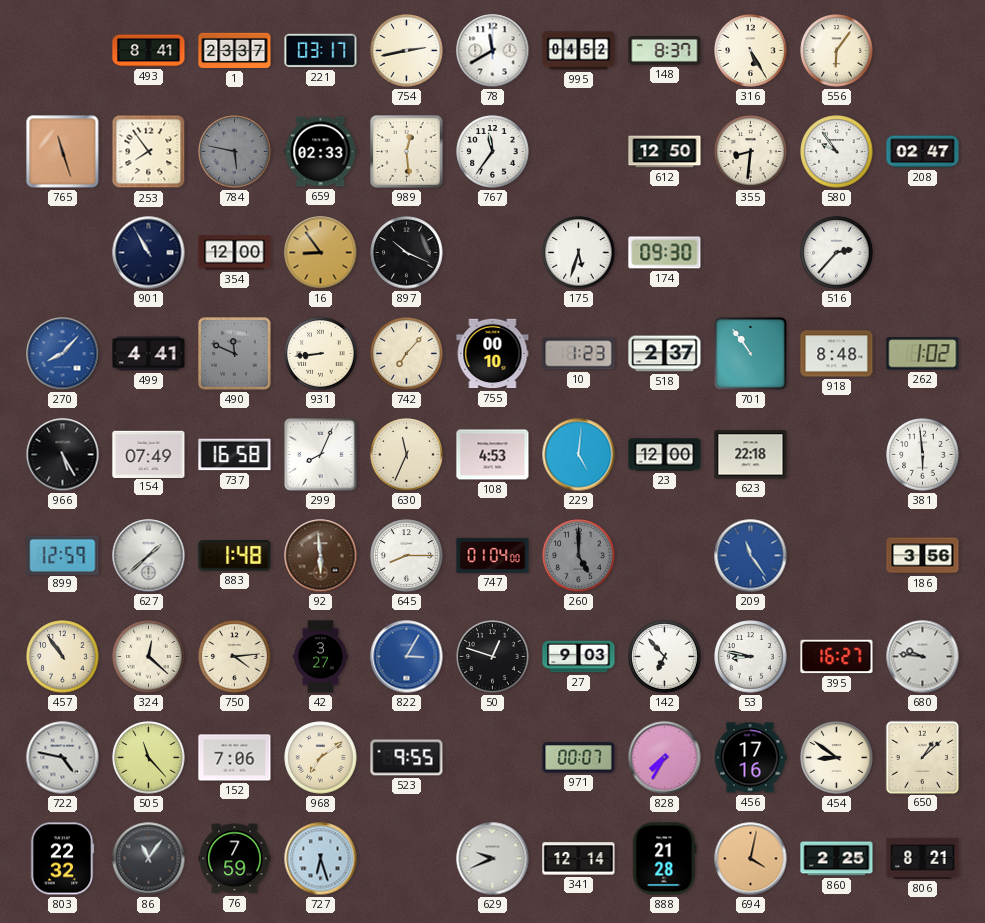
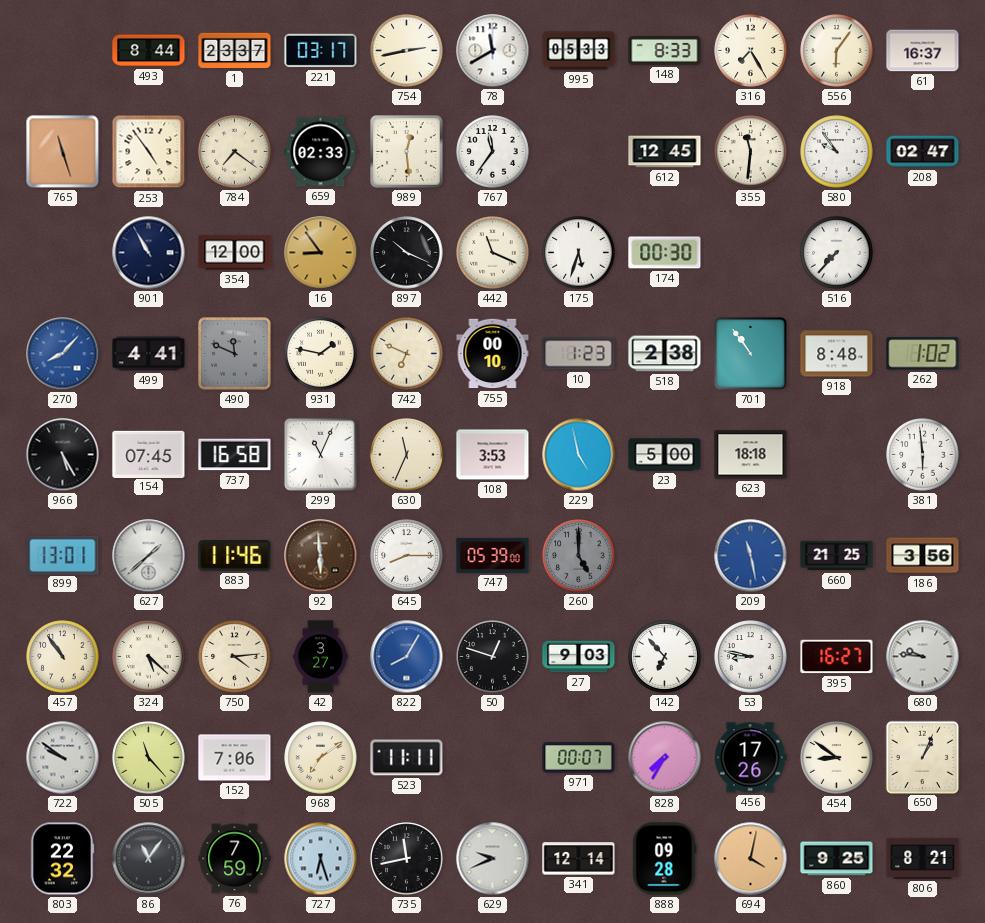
493: 8:41 -> 8:44 (149, 51)
995: 04:52 -> 05:33 (579, 51)
148: 8:37 -> 8:33 (665, 51)
316: 5:25 -> 7:25 (751, 51)
61: none -> 16:37 (923, 51)
253: 7:54 -> 4:54 (149, 152)
784: 5:47 -> 7:21 (235, 152)
784 dial: grey -> cream (235, 152)
612: 12:50 -> 12:45 (665, 152)
355: 8:31 -> 11:31 (751, 152)
442: none -> 11:19 (493, 253)
174: 09:30 -> 00:30 (665, 253)
516: 2:37 -> 7:37 (837, 253)
931: 8:44 -> 1:47 (321, 354)
742: 7:07 -> 6:49 (407, 354)
518: 2:37 -> 2:38 (665, 354)
154: 07:49 -> 07:45 (149, 454)
299: 8:04 -> 11:04 (320, 454)
108: 4:53 -> 3:53 (493, 455)
229: 5:01 -> 4:58 (579, 455)
23: 12:00 -> 5:00 (665, 455)
623: 22:18 -> 18:18 (751, 455)
899: 12:59 -> 13:01 (63, 555)
883: 1:48 -> 11:46 (235, 556)
747: 01:04 -> 05:39 (493, 555)
209: 11:24 -> 11:28 (751, 556)
660: none -> 21:25 (837, 556)
324: 12:22 -> 5:22 (149, 657)
822: 3:05 -> 8:05 (407, 657)
722: 4:47 -> 9:51 (63, 758)
523: 9:55 -> 11:11 (407, 758)
456: 17:16 -> 17:26 (750, 758)
650: 1:08 -> 1:04 (922, 757)
735: none -> 11:43 (407, 859)
888: 21:28 -> 09:28 (665, 859)
860: 2:25 -> 9:25 (837, 859)
